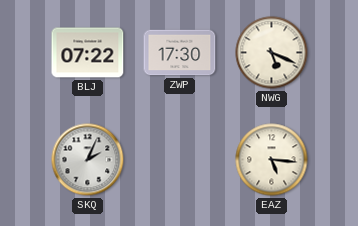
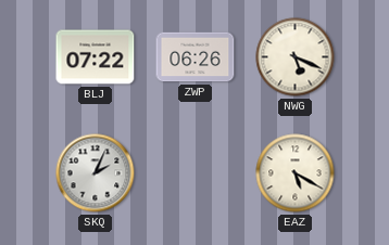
ZWP: 17:30 -> 06:26 (196, 57)
EAZ: 5:16 -> 5:20 (296, 173)
